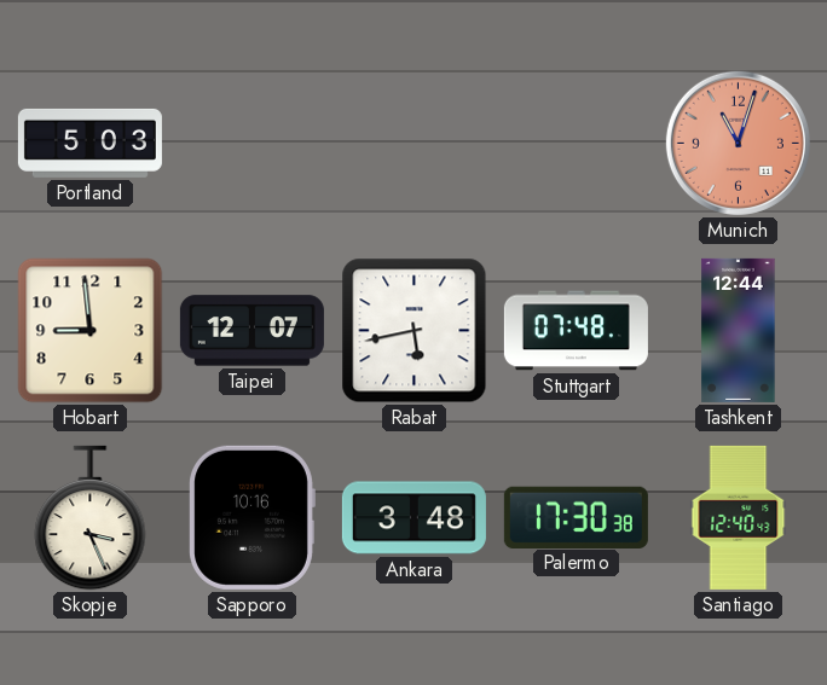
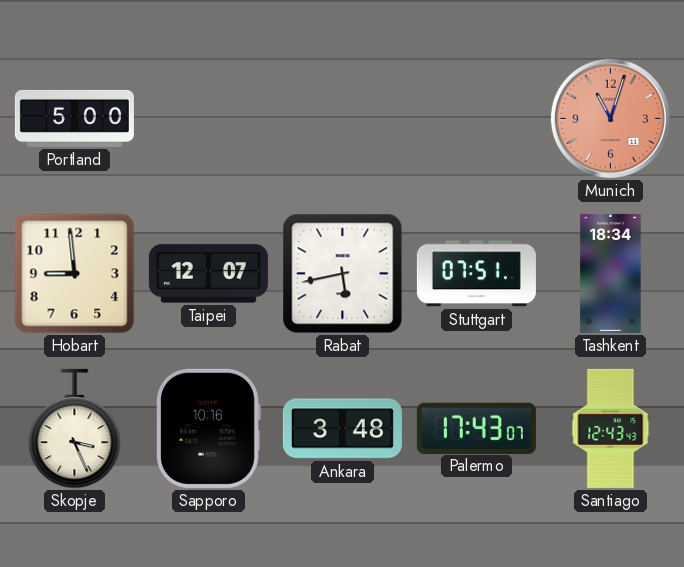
Portland: 5:03 -> 5:00 (74, 118)
Stuttgart: 07:48 -> 07:51 (476, 274)
Tashkent: 12:44 -> 18:34 (611, 273)
Palermo: 17:30 -> 17:43 (476, 428)
Santiago: 12:40 -> 12:43 (611, 428)
